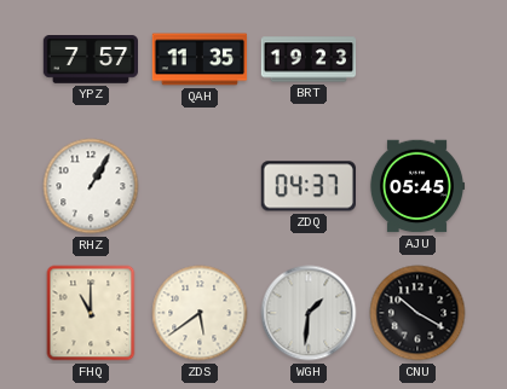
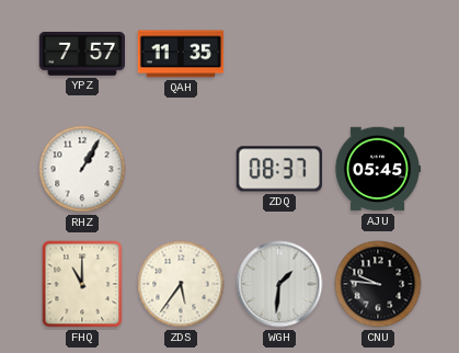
BRT: 19:23 -> none (309, 59)
ZDQ: 04:37 -> 08:37 (279, 169)
ZDS: 5:39 -> 5:36 (181, 284)
CNU: 10:20 -> 9:46 (378, 284)
